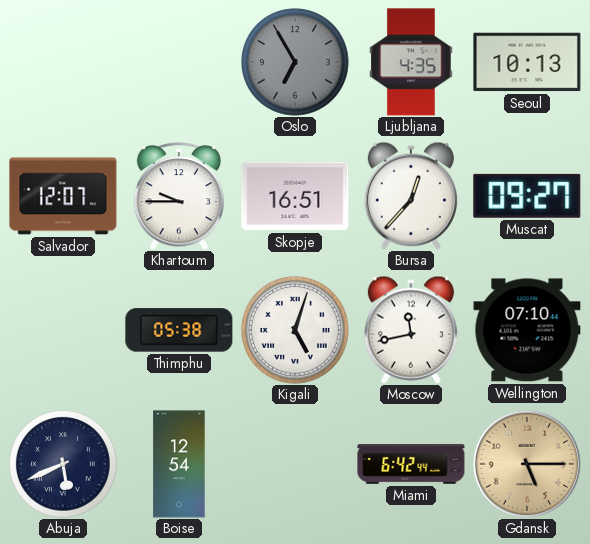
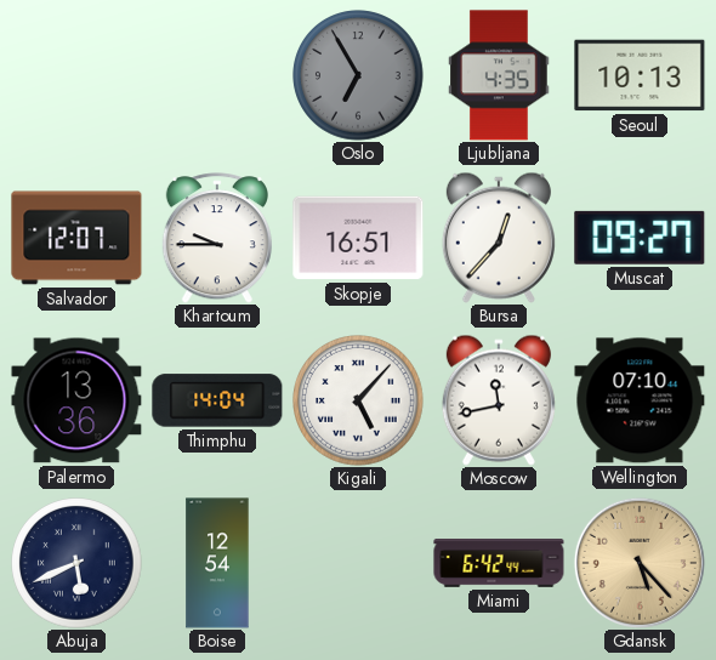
Palermo: none -> 13:36 (76, 400)
Thimphu: 05:38 -> 14:04 (217, 400)
Kigali: 5:03 -> 5:07 (358, 400)
Gdansk: 5:15 -> 5:23 (640, 563)
